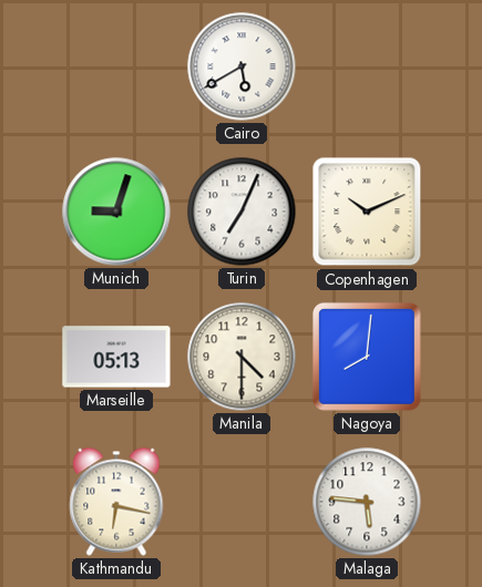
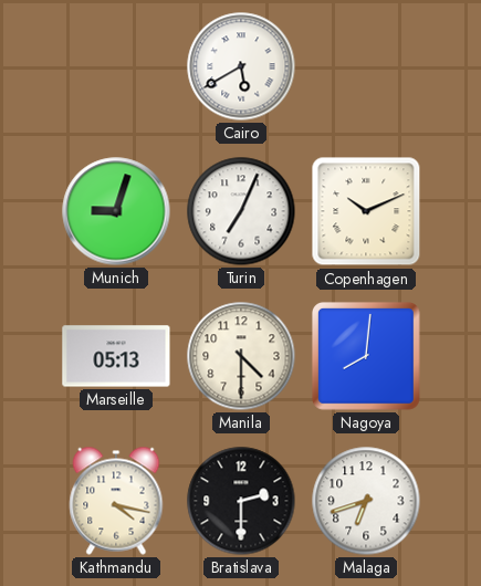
Kathmandu: 6:17 -> 4:17 (116, 501)
Bratislava: none -> 2:30 (241, 501)
Malaga: 5:46 -> 6:42 (366, 501)
